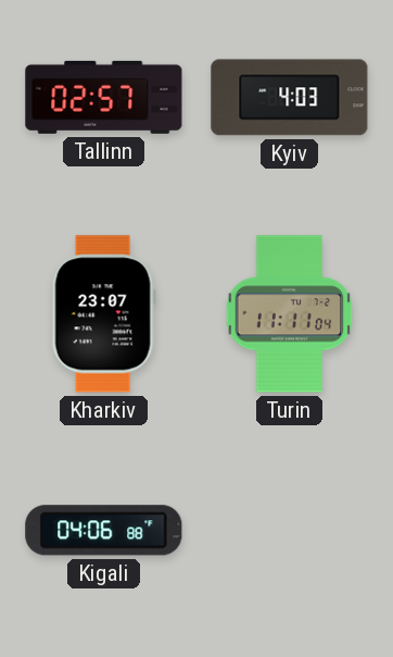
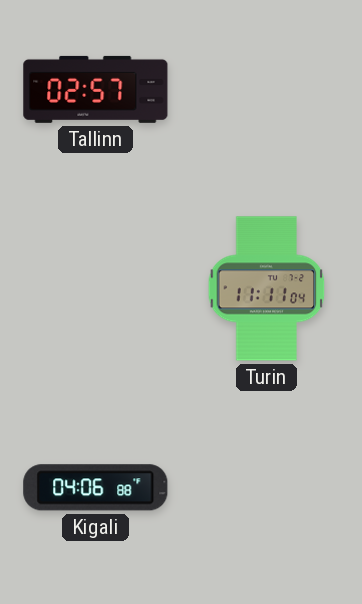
Kyiv: 4:03 -> none (290, 98)
Kharkiv: 23:07 -> none (103, 314)
